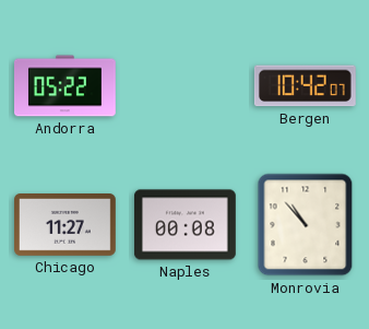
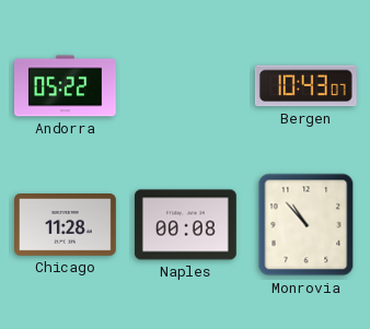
Bergen: 10:42 -> 10:43 (305, 86)
Chicago: 11:27 -> 11:28 (66, 225)
